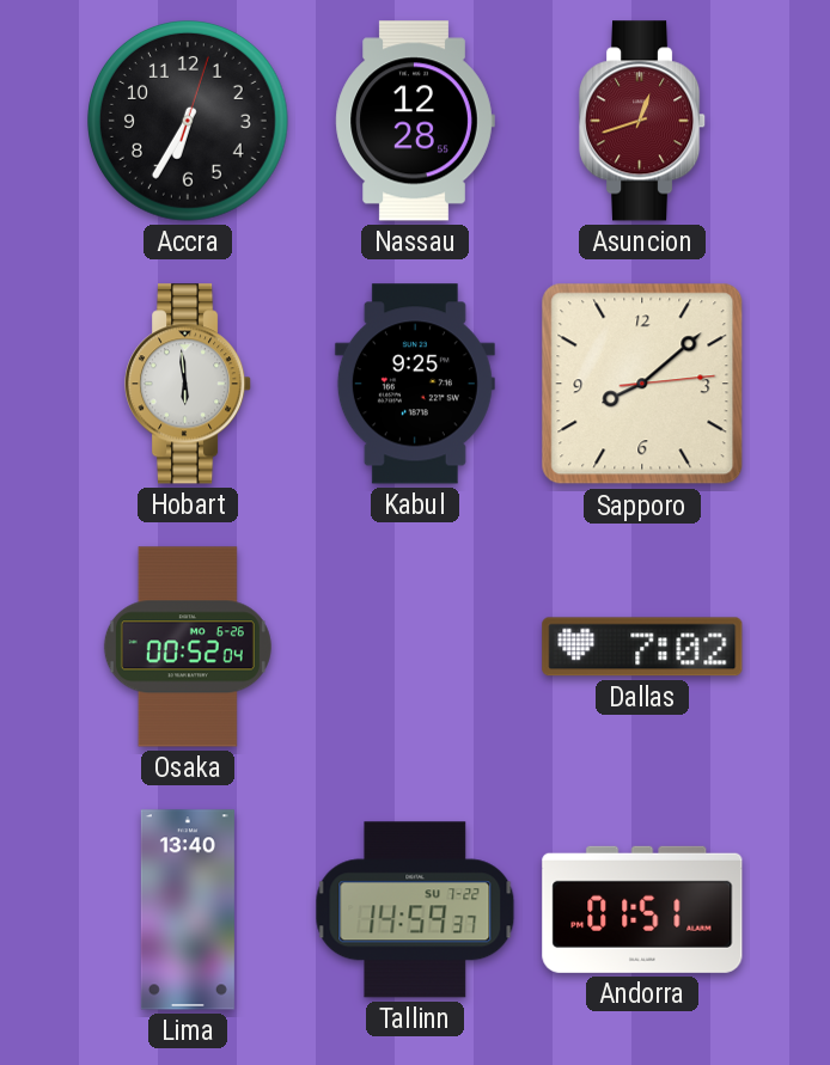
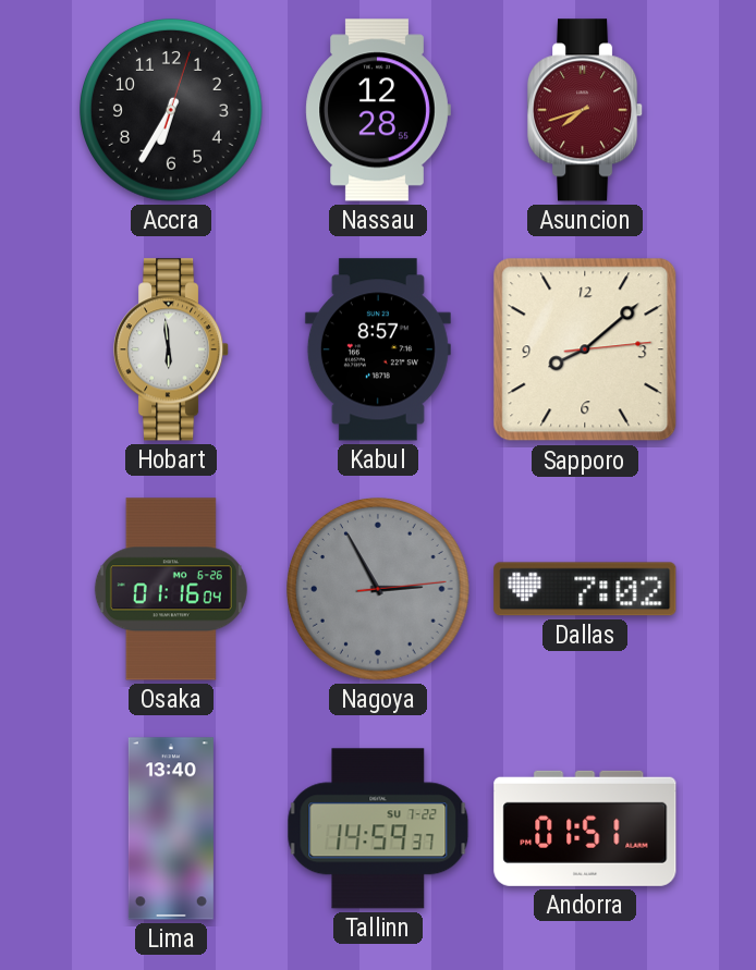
Asuncion: 12:42 -> 7:42 (585, 110)
Kabul: 9:25 -> 8:57 (378, 349)
Osaka: 00:52 -> 01:16 (171, 589)
Nagoya: none -> 2:55 (379, 590)
